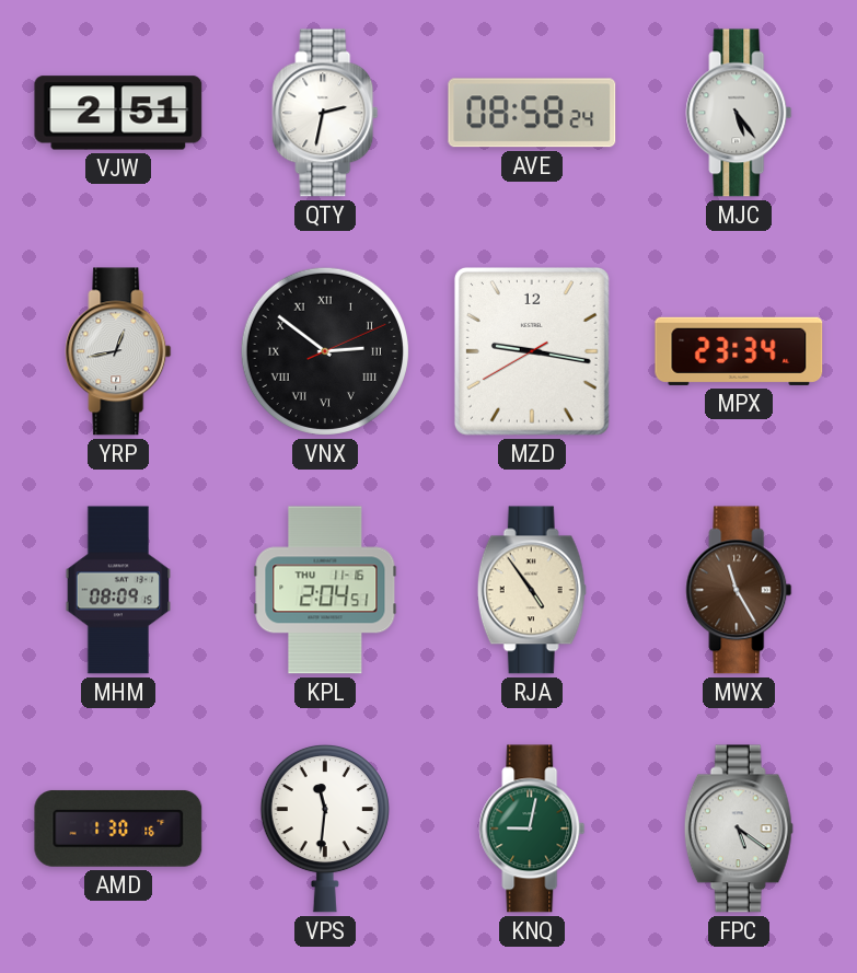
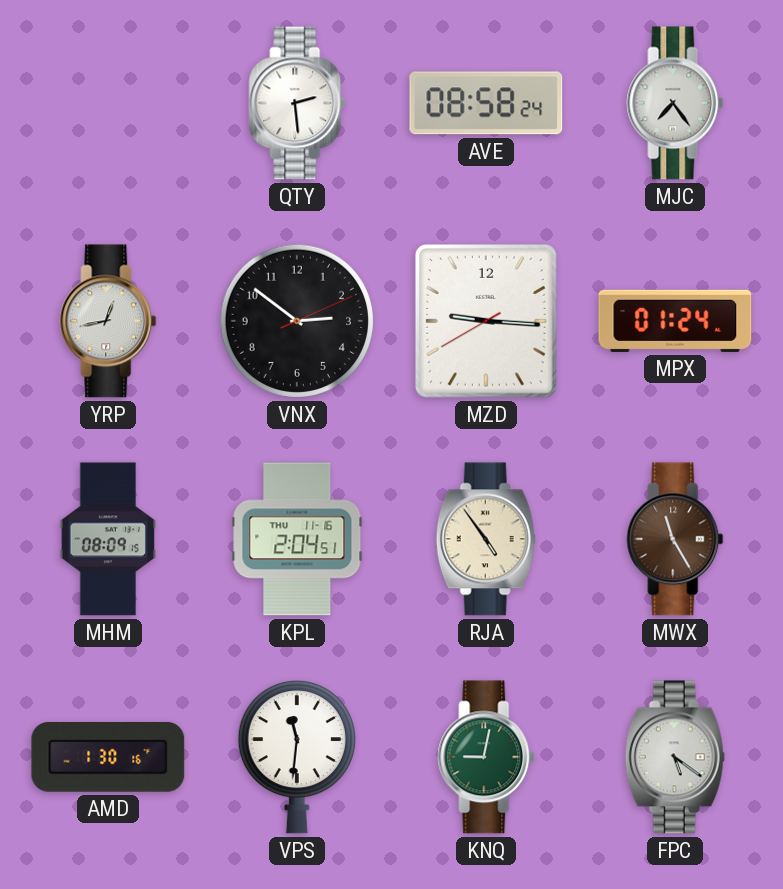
VJW: 2:51 -> none (118, 113)
QTY: 2:32 -> 2:29 (297, 103)
MJC: 5:24 -> 7:24 (675, 103)
VNX numerals: Roman -> Arabic (297, 321)
MZD: 9:16 -> 9:15 (486, 321)
MPX: 23:34 -> 01:24 (675, 321)
